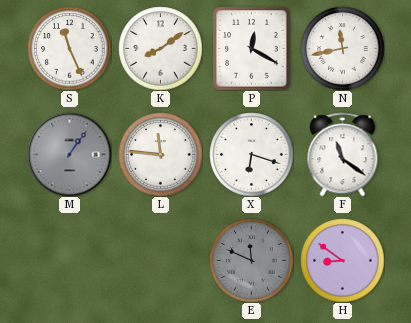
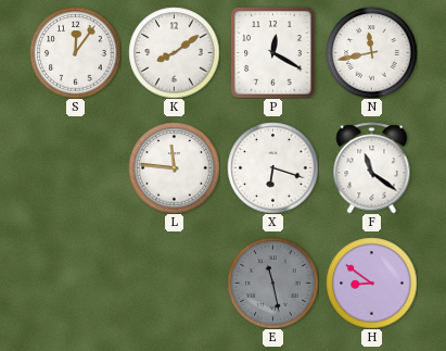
S: 11:26 -> 12:06 (75, 52)
M: 1:06 -> none (69, 154)
E: 11:49 -> 11:28 (272, 283)
